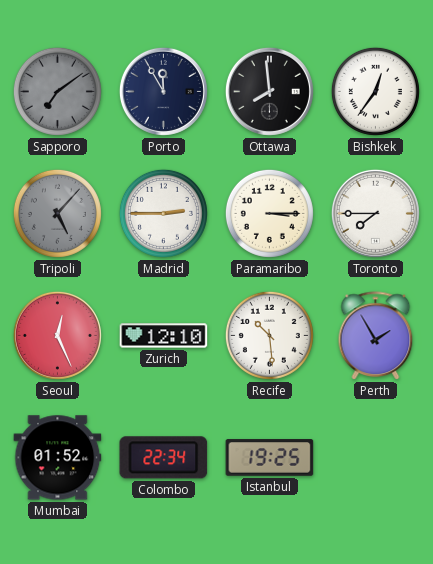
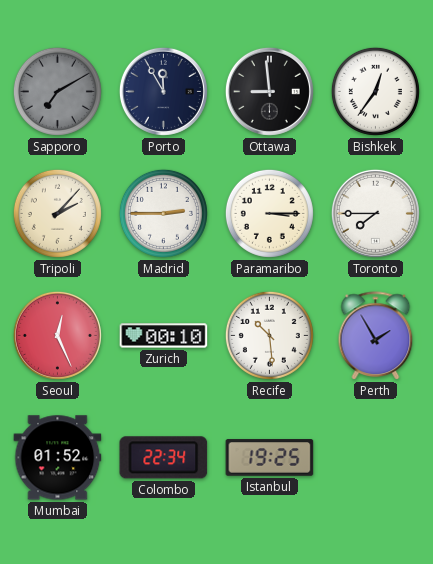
Sapporo: 7:09 -> 7:10 (57, 91)
Ottawa: 7:59 -> 8:59 (269, 91)
Tripoli: 5:07 -> 2:07 (57, 213)
Tripoli dial: grey -> cream (57, 213)
Zurich: 12:10 -> 00:10 (164, 336)
